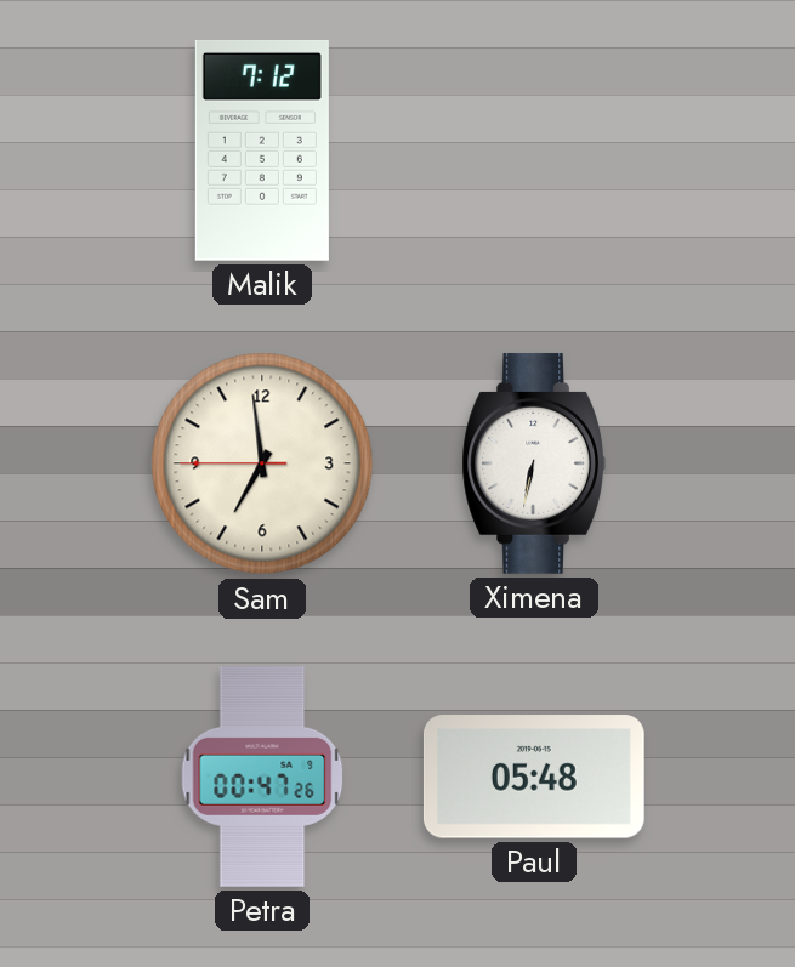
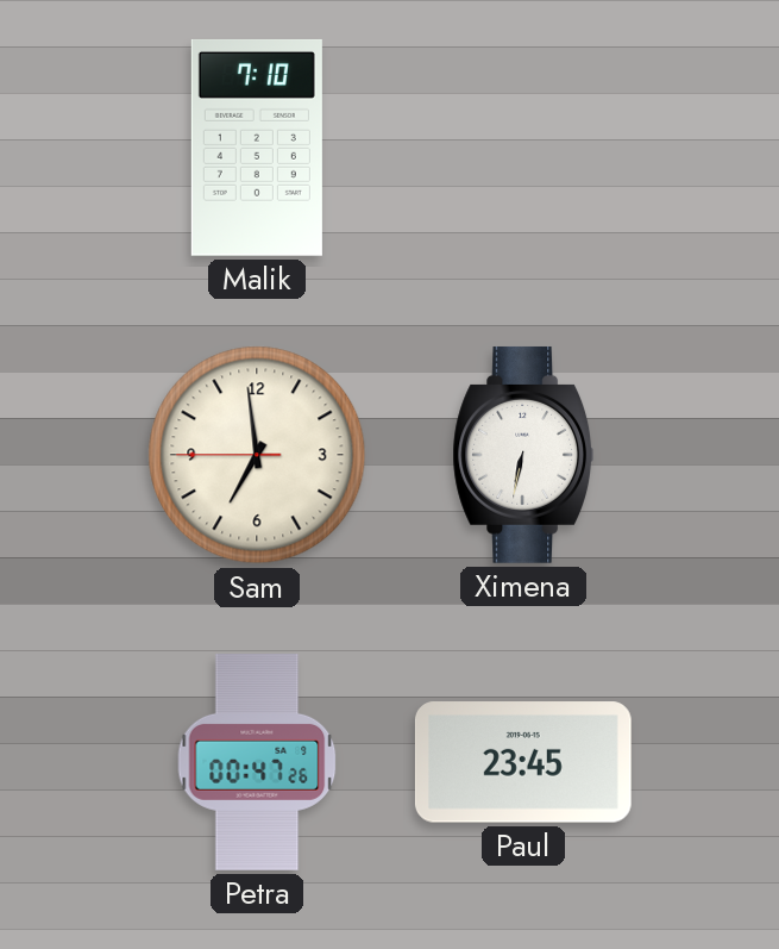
Malik: 7:12 -> 7:10 (257, 148)
Paul: 05:48 -> 23:45 (523, 762)
